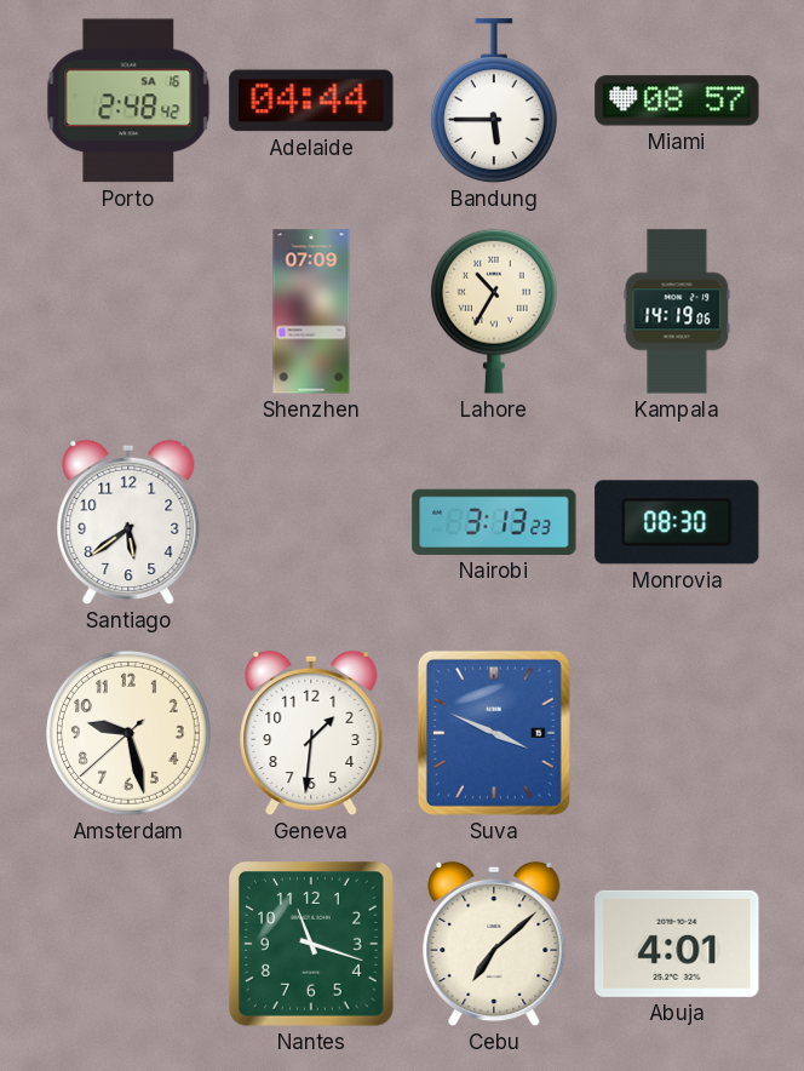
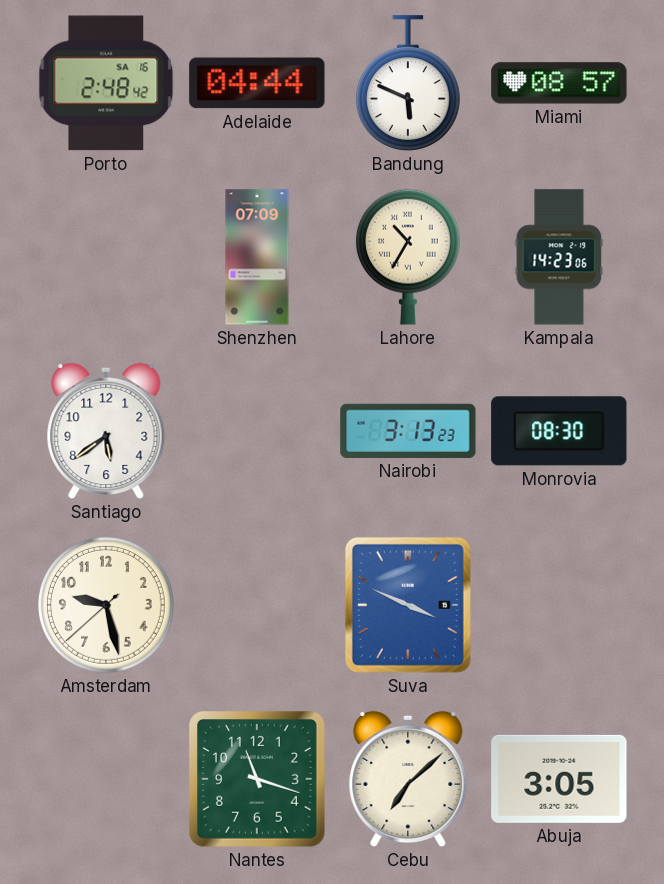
Bandung: 5:45 -> 5:49 (408, 83)
Kampala: 14:19 -> 14:23 (559, 257)
Geneva: 1:31 -> none (311, 733)
Abuja: 4:01 -> 3:05 (559, 779)
